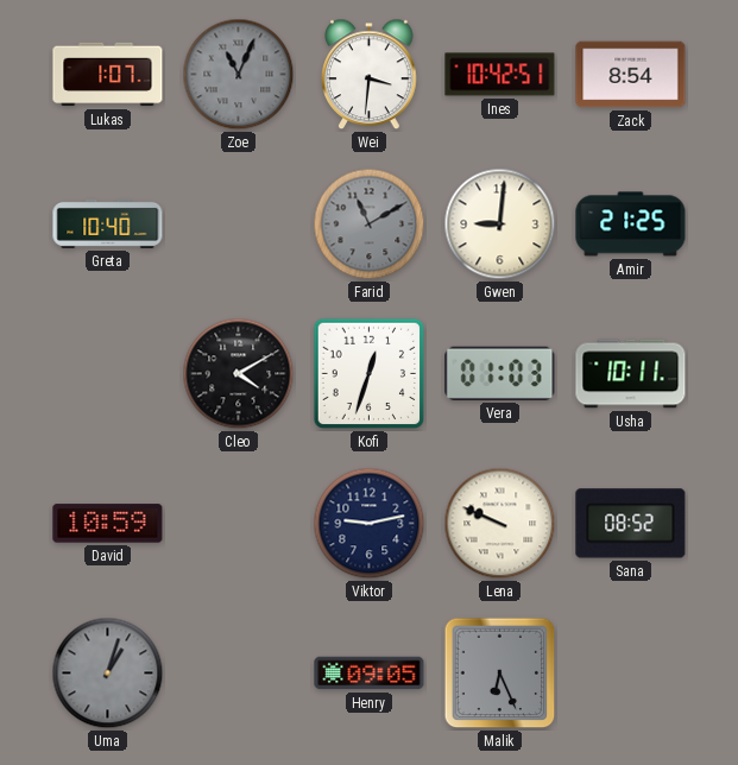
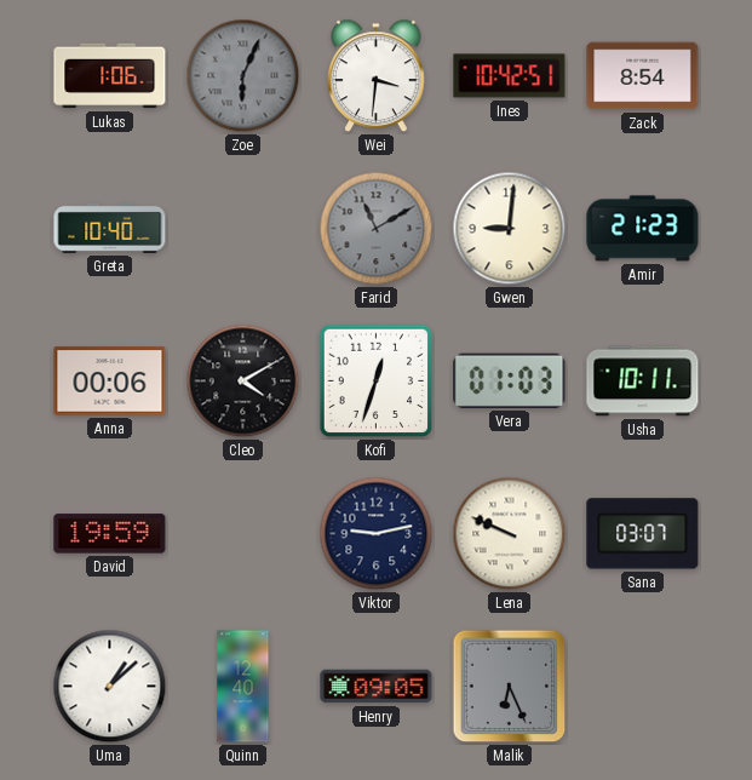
Lukas: 1:07 -> 1:06 (110, 76)
Zoe: 11:04 -> 6:04 (243, 76)
Amir: 21:25 -> 21:23 (643, 229)
Anna: none -> 00:06 (110, 382)
David: 10:59 -> 19:59 (110, 534)
Sana: 08:52 -> 03:07 (643, 534)
Uma: 1:03 -> 1:08 (110, 687)
Uma dial: grey -> white (110, 687)
Quinn: none -> 12:40 (243, 687)
